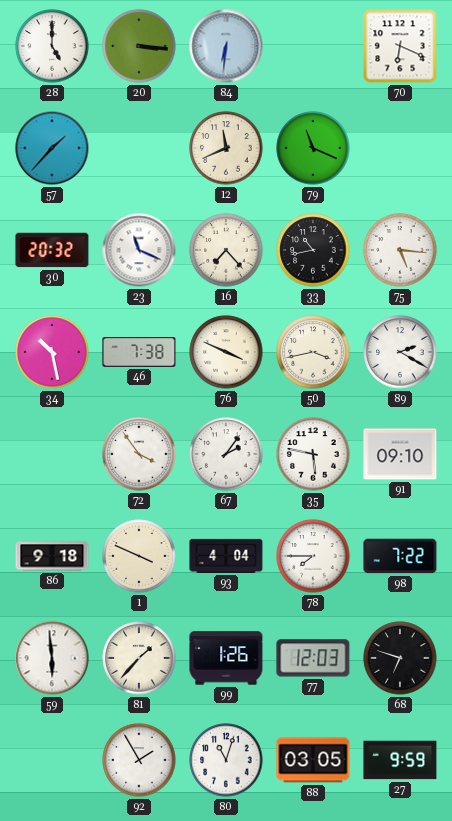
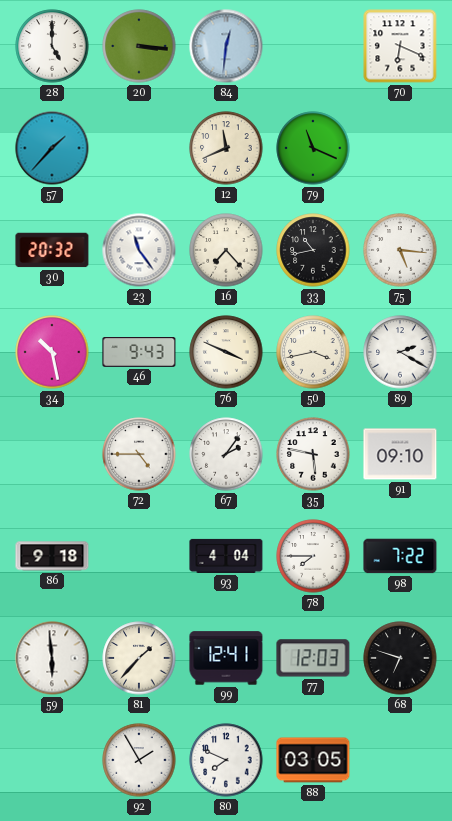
84: 6:31 -> 12:31 (226, 46)
23: 11:19 -> 11:24 (139, 250)
46: 7:38 -> 9:43 (139, 353)
72: 3:54 -> 4:45 (139, 454)
1: 3:49 -> none (139, 556)
99: 1:26 -> 12:41 (226, 658)
80: 11:03 -> 7:49 (226, 760)
27: 9:59 -> none (400, 760)
